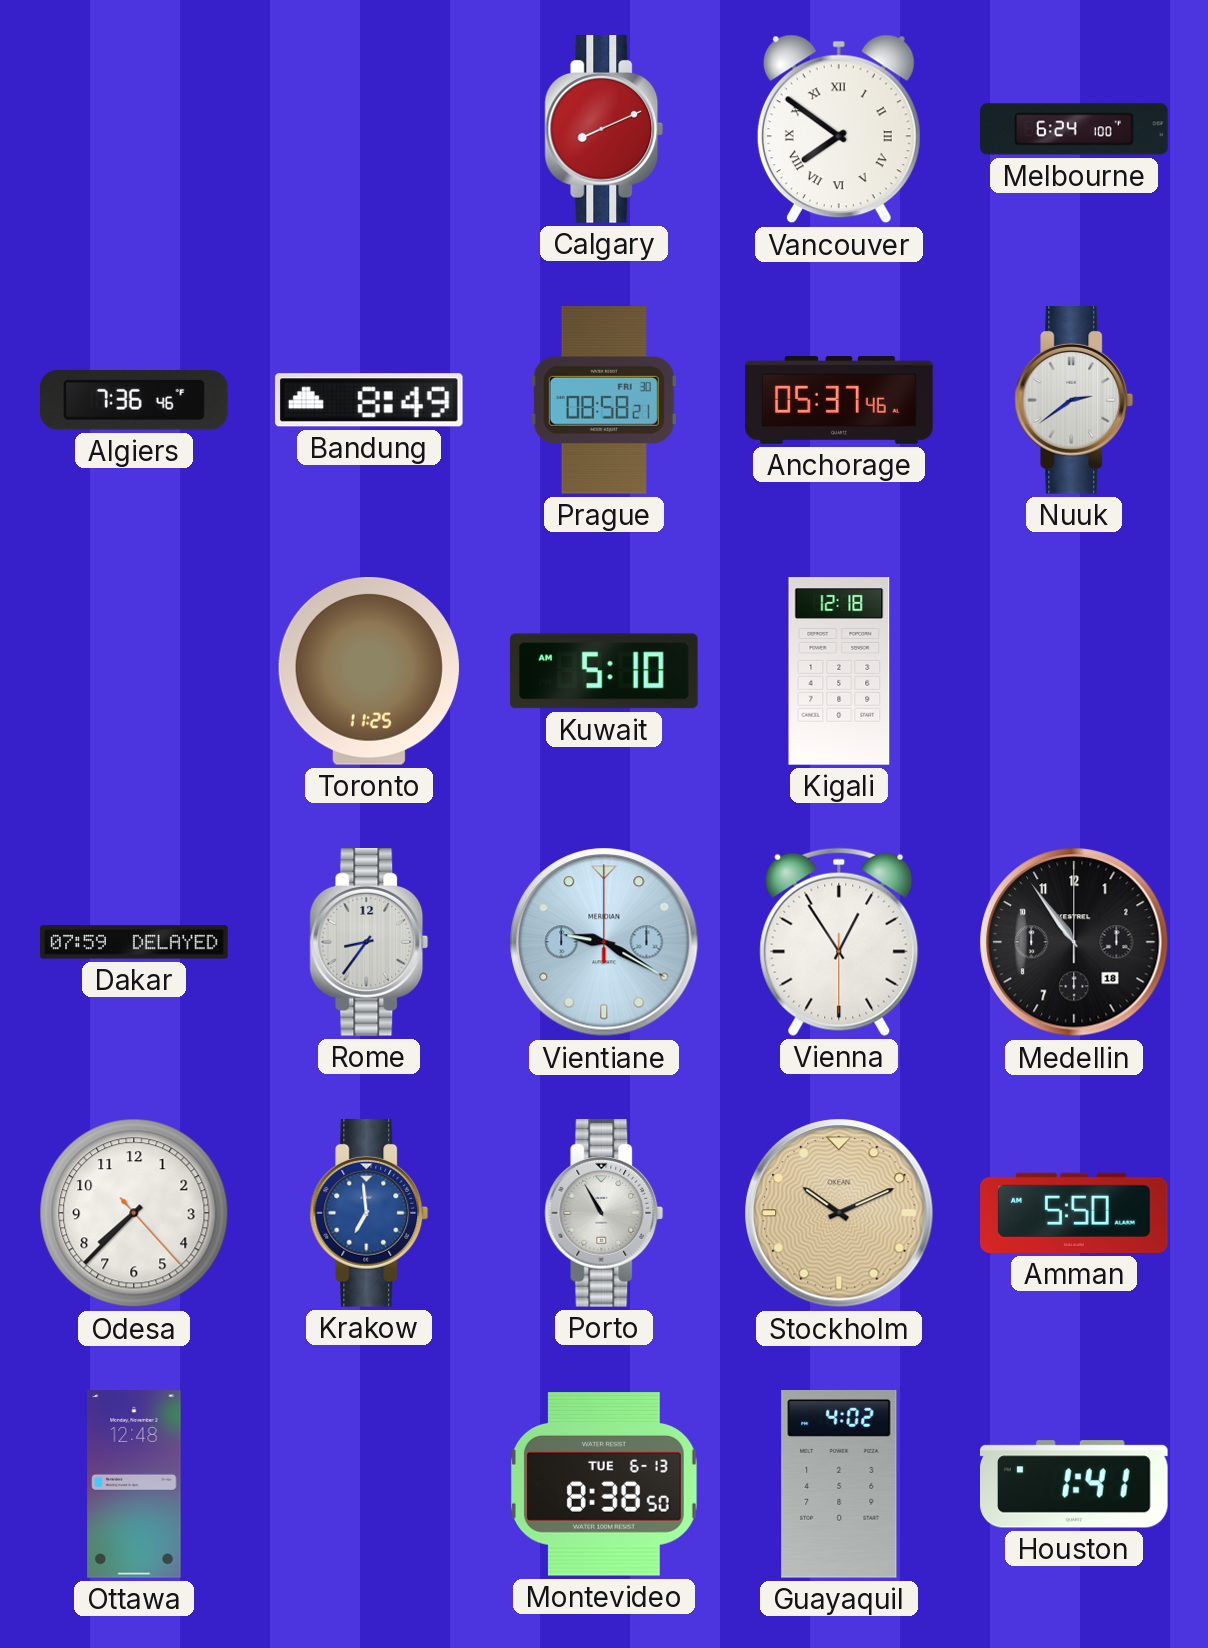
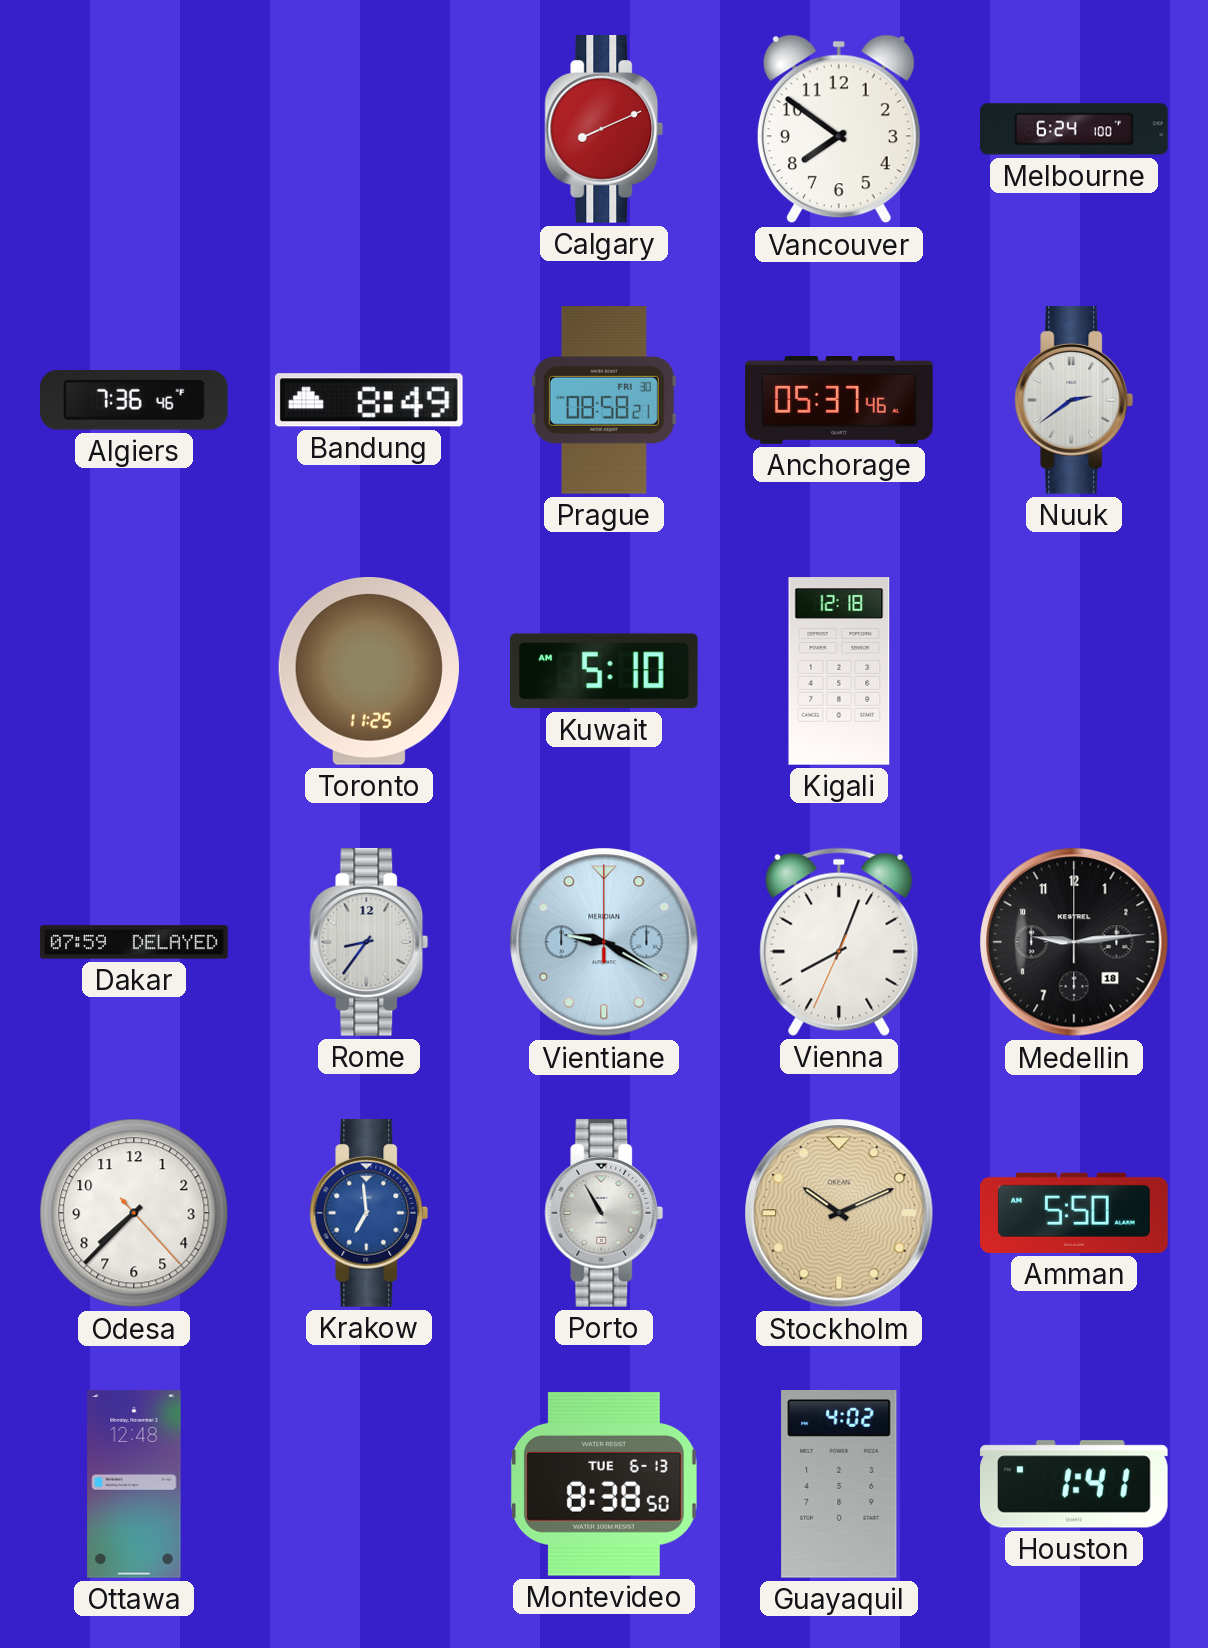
Vancouver numerals: Roman -> Arabic (839, 129)
Vienna: 12:54 -> 8:03 (839, 942)
Medellin: 10:54 -> 9:14 (1074, 942)
